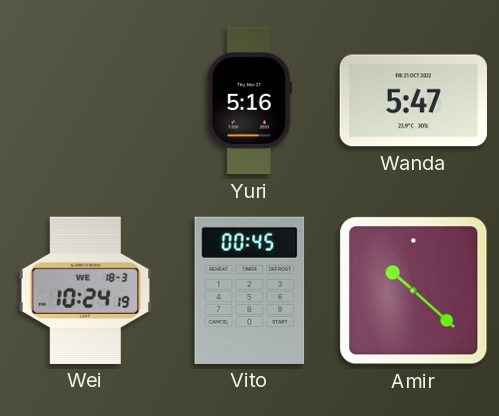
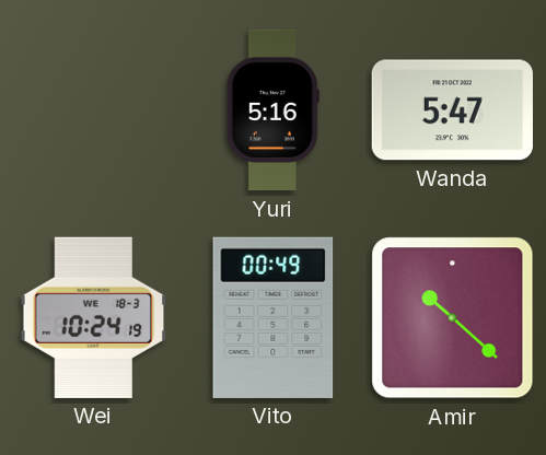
Vito: 00:45 -> 00:49 (274, 317)
